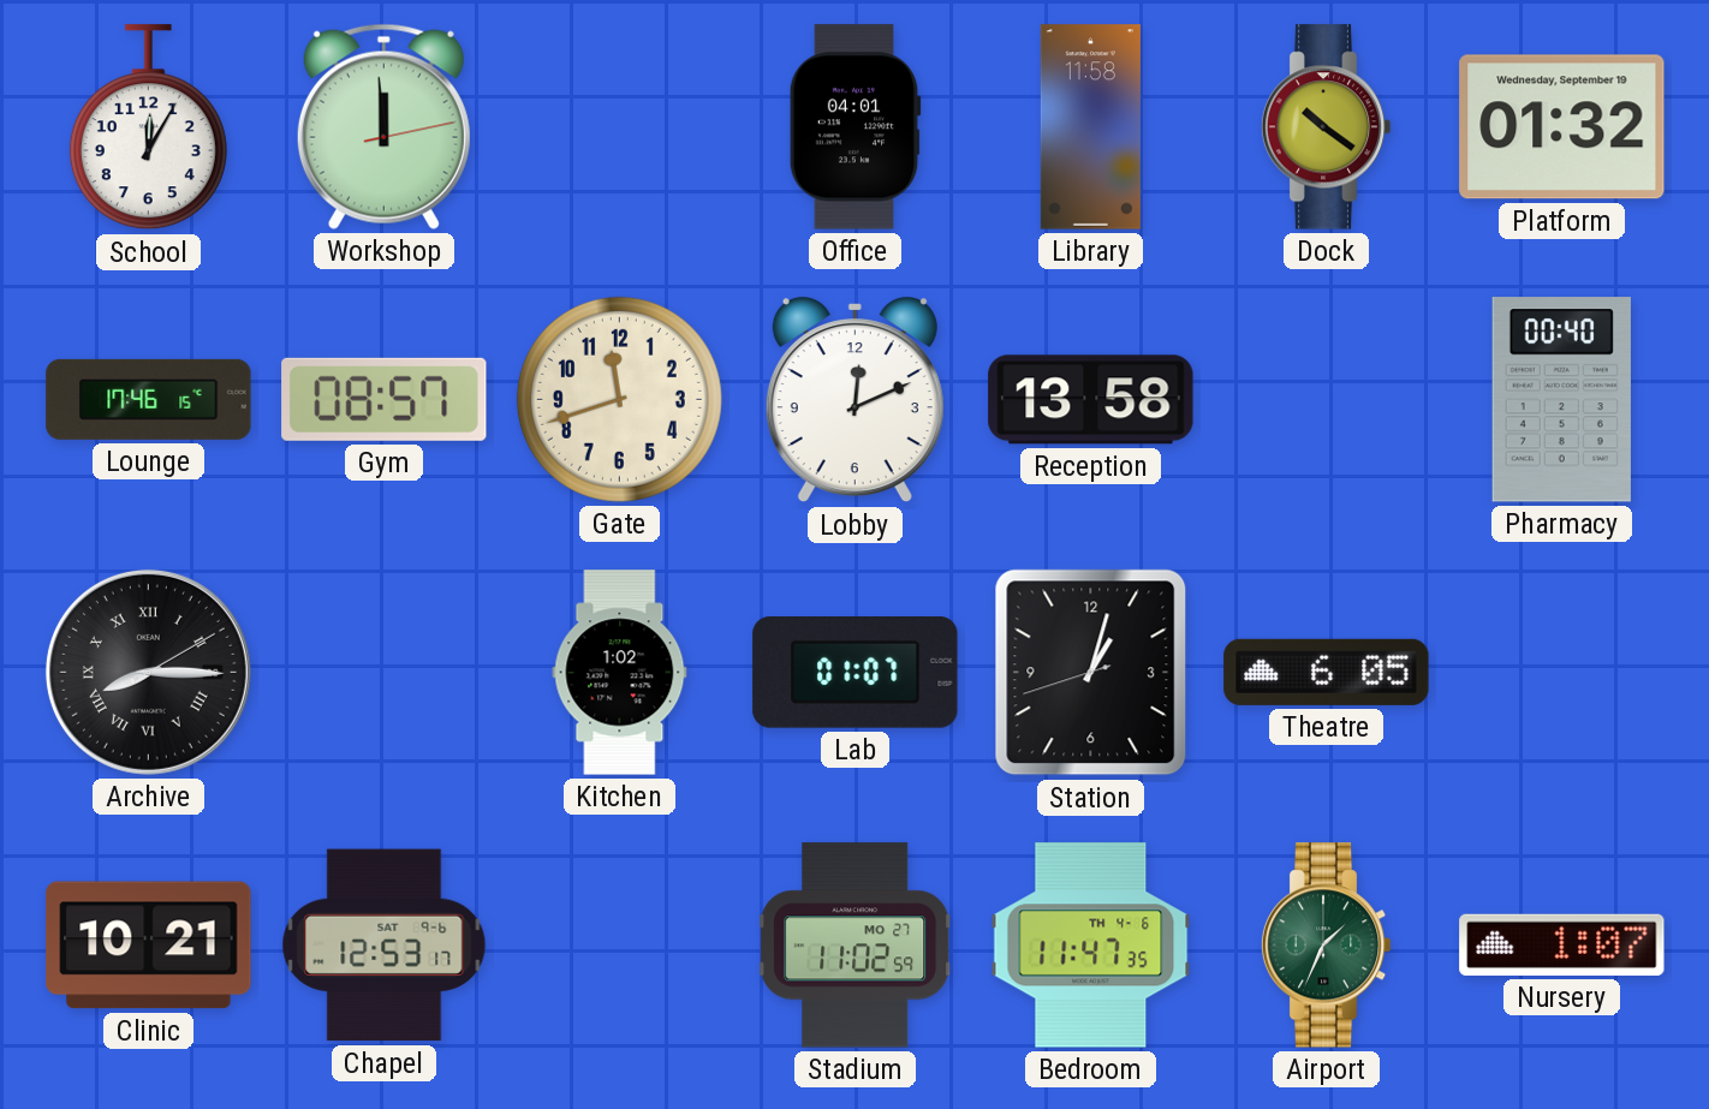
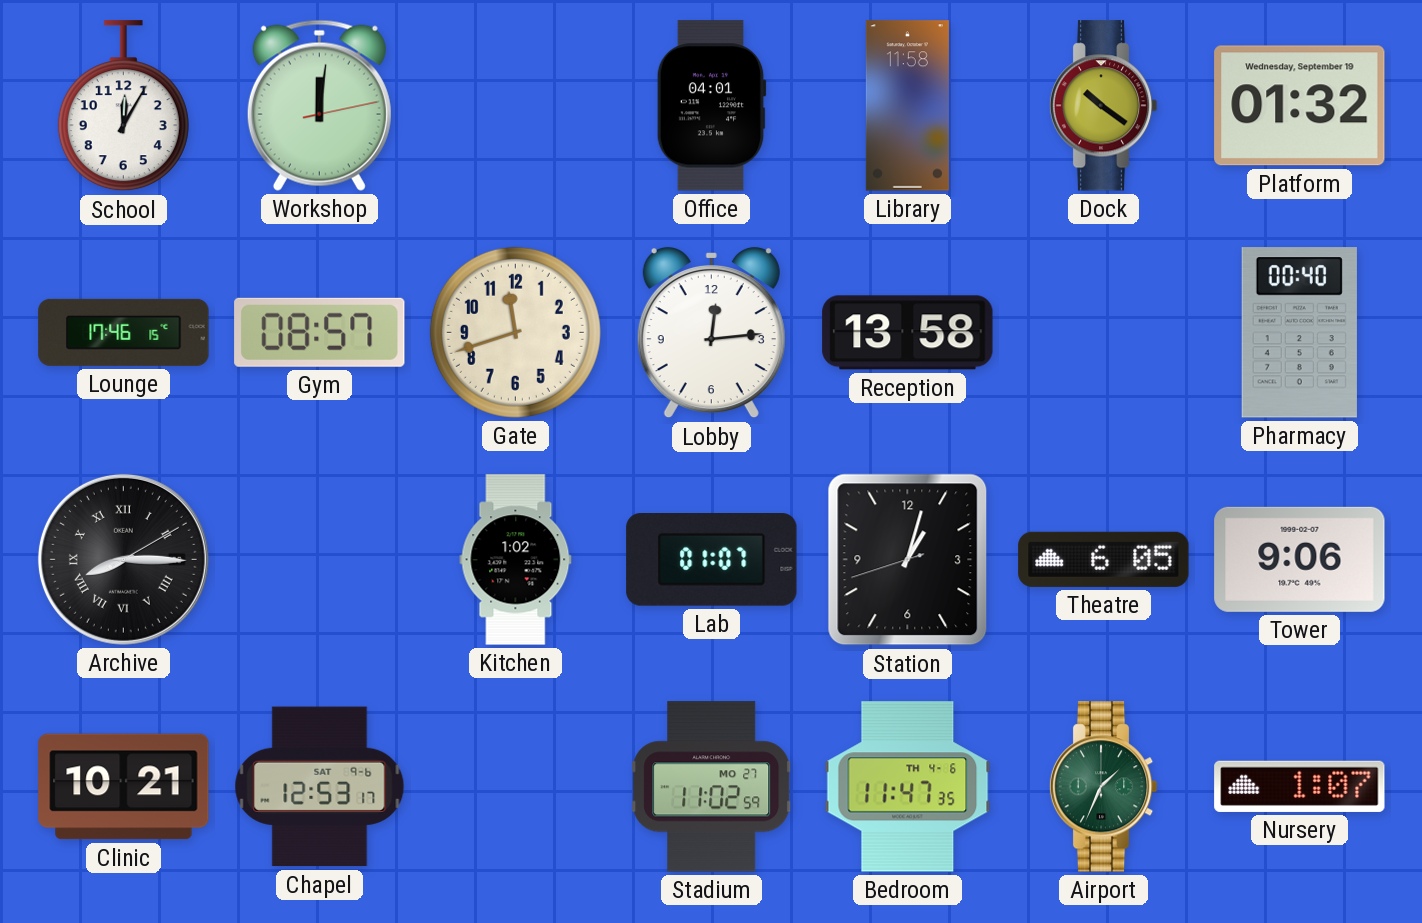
Workshop: 11:59 -> 12:01 (319, 105)
Lobby: 12:11 -> 12:14 (711, 333)
Tower: none -> 9:06 (1300, 559)
